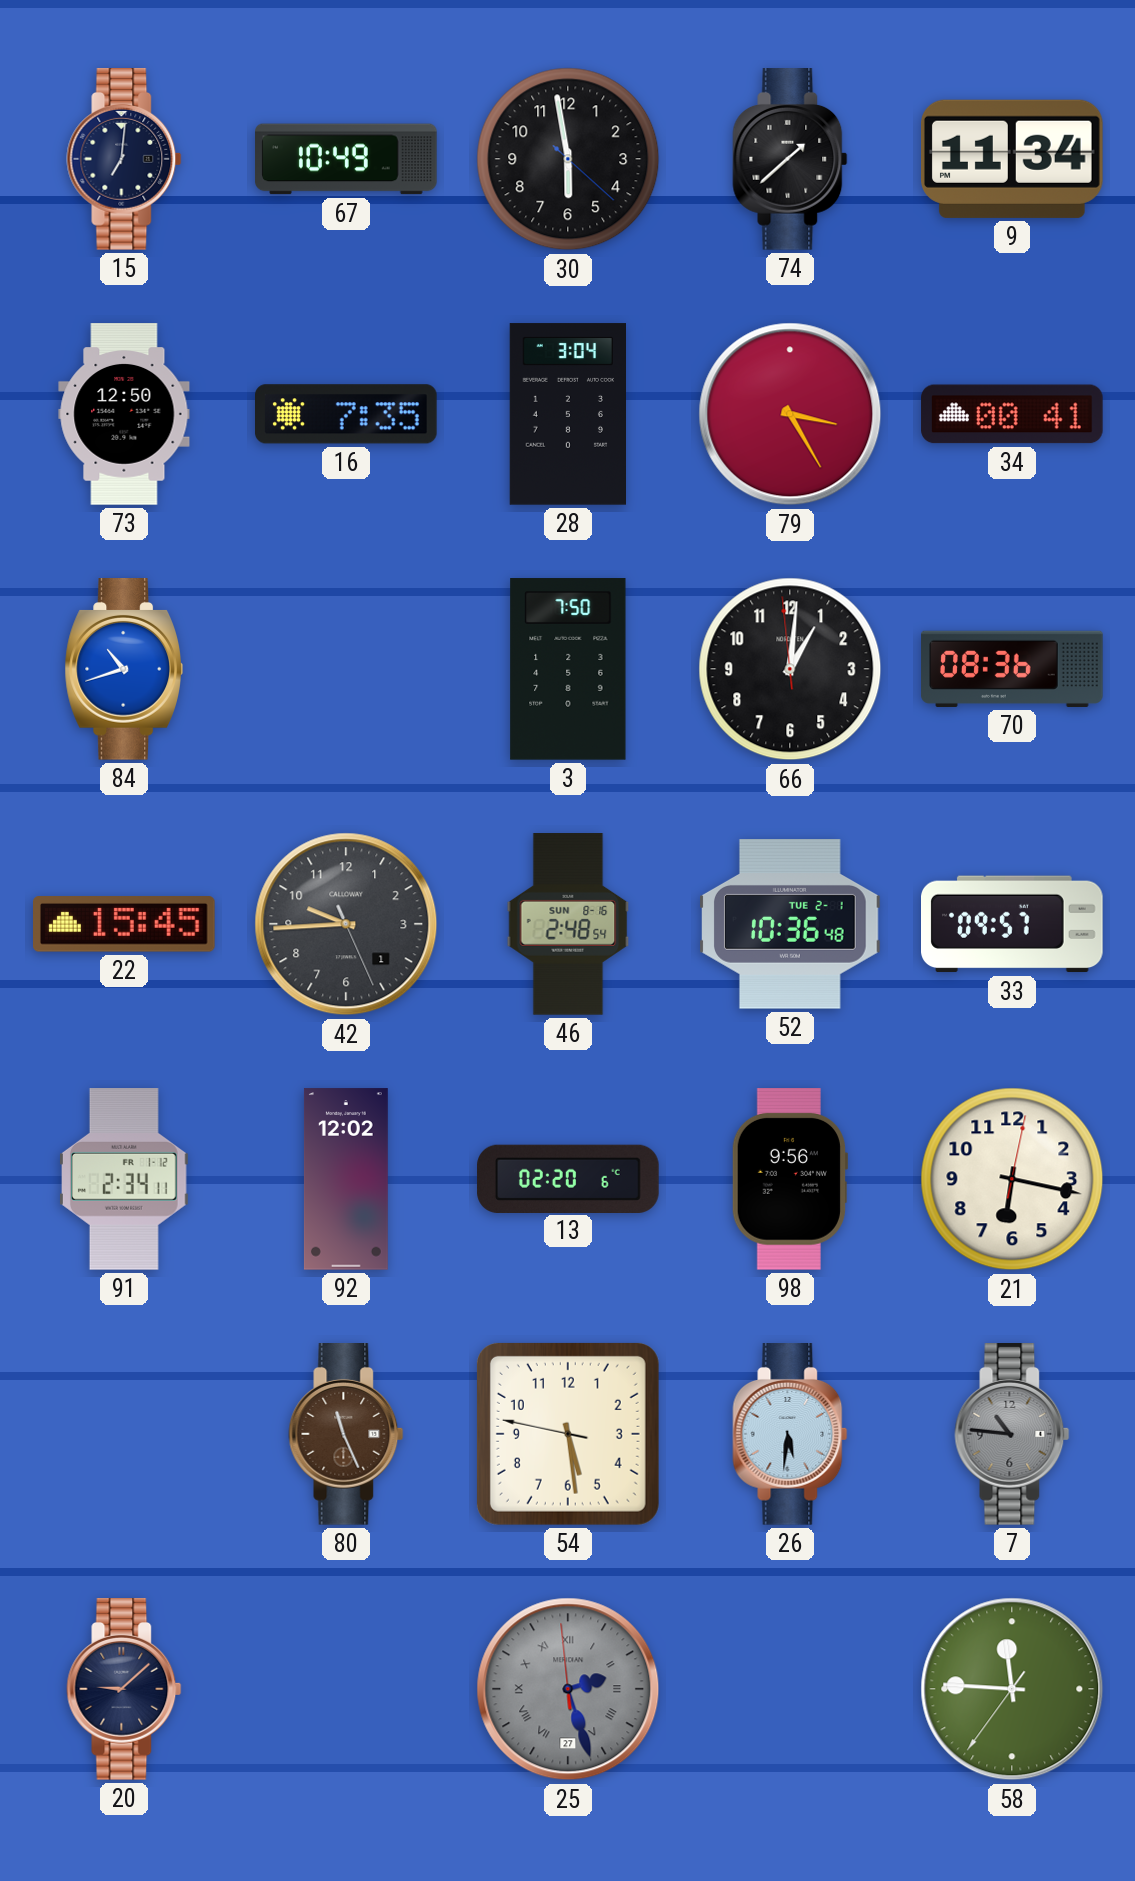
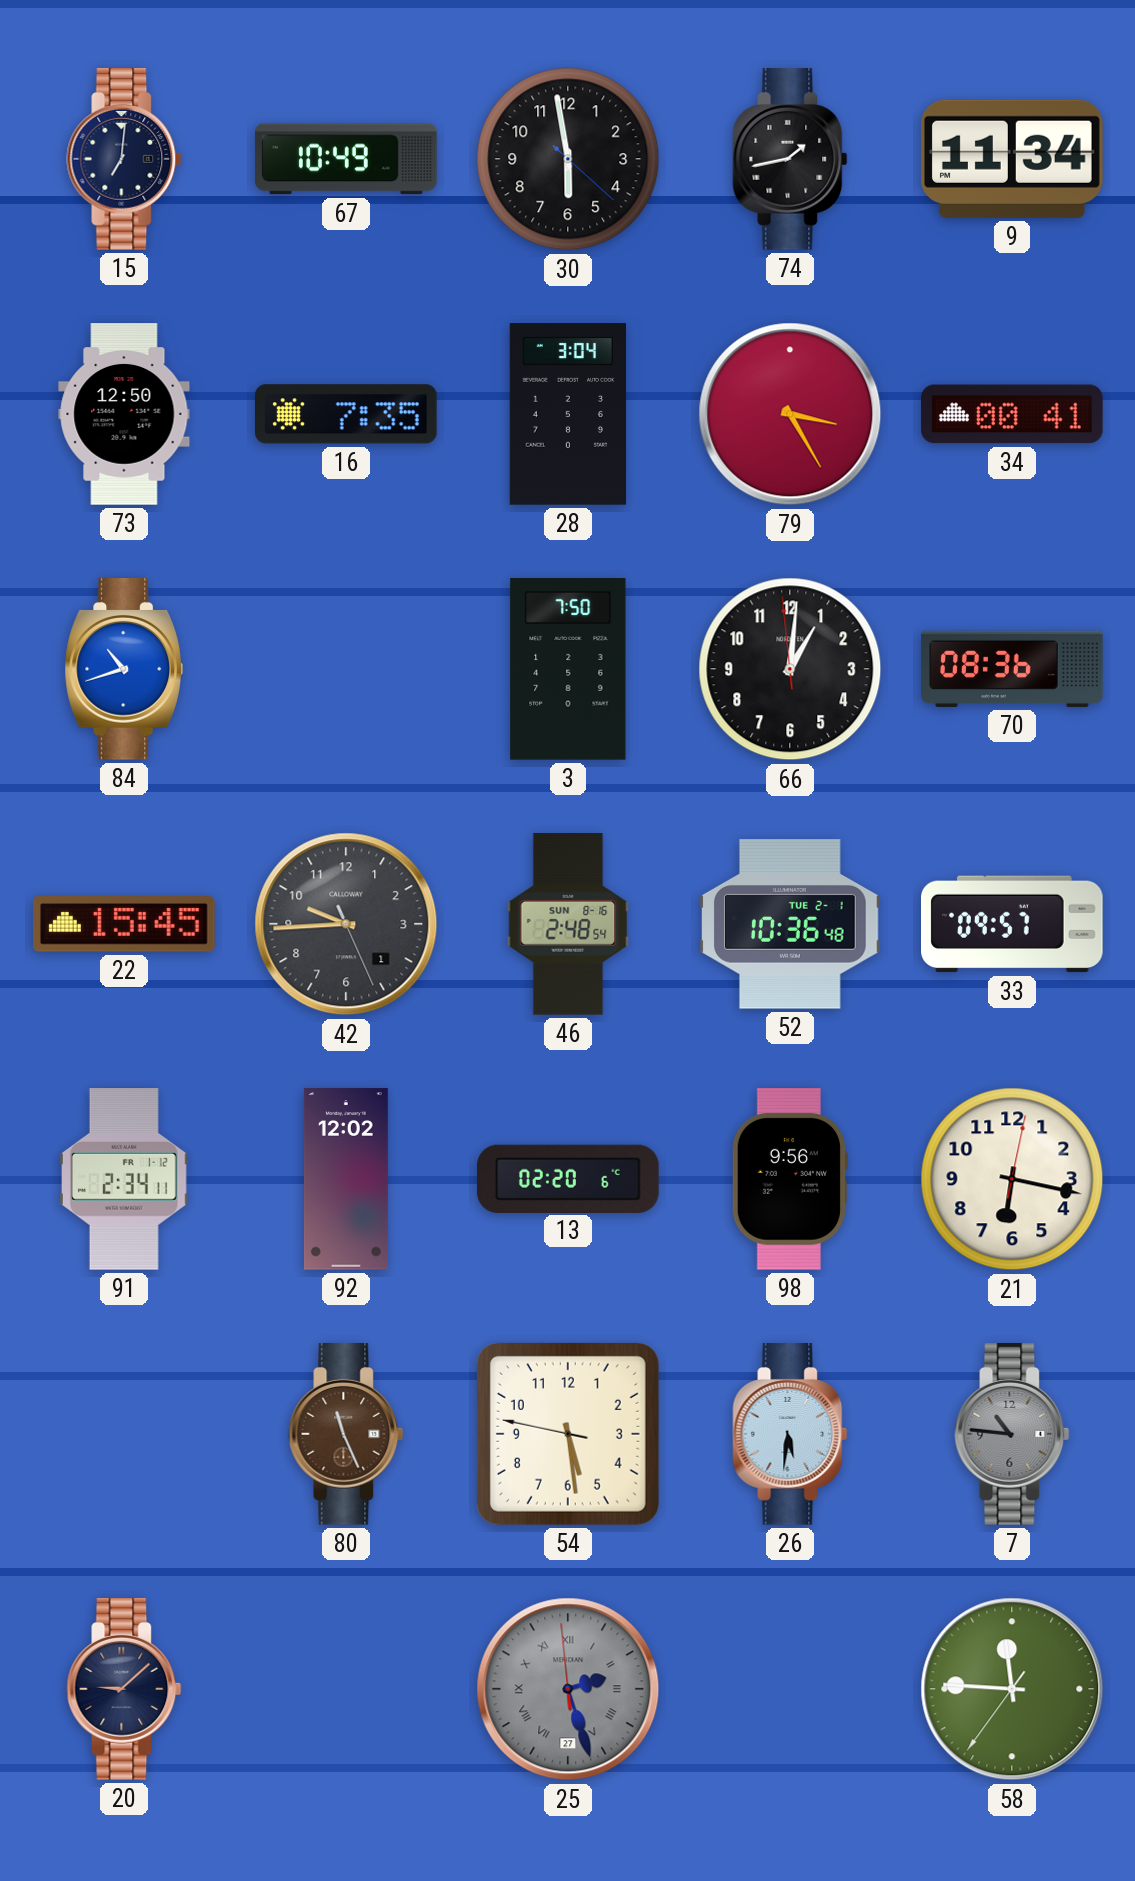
74: 1:38 -> 1:43 (790, 160)
